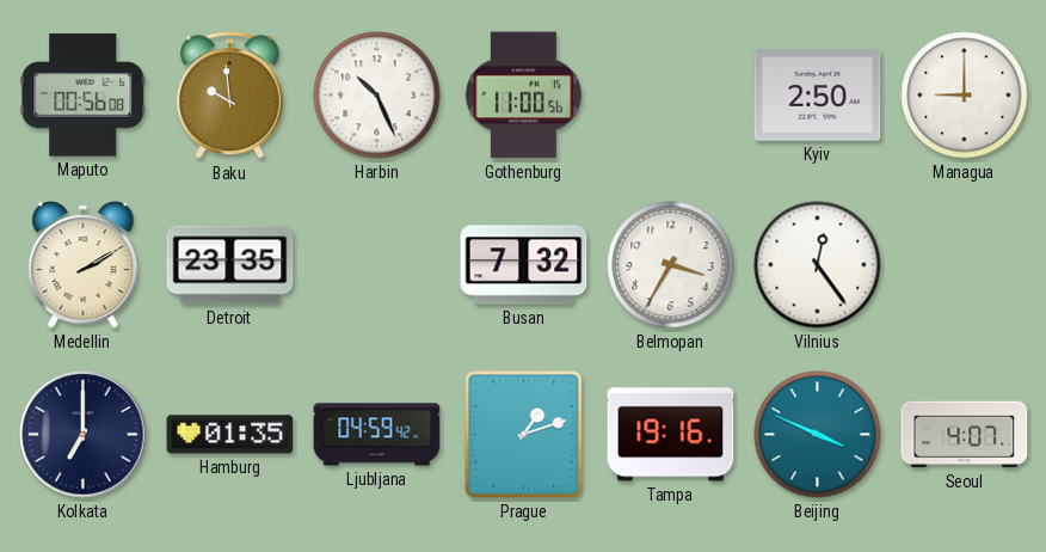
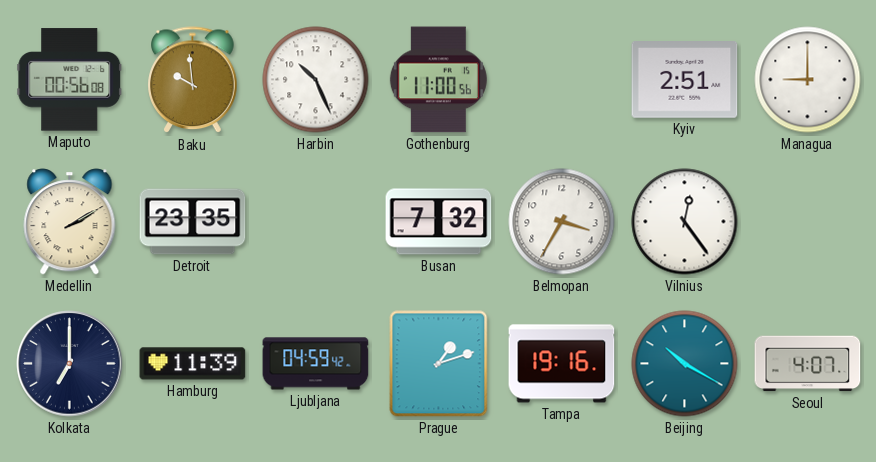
Kyiv: 2:50 -> 2:51 (685, 80)
Hamburg: 01:35 -> 11:39 (193, 364)
Beijing: 3:49 -> 10:20 (685, 364)
